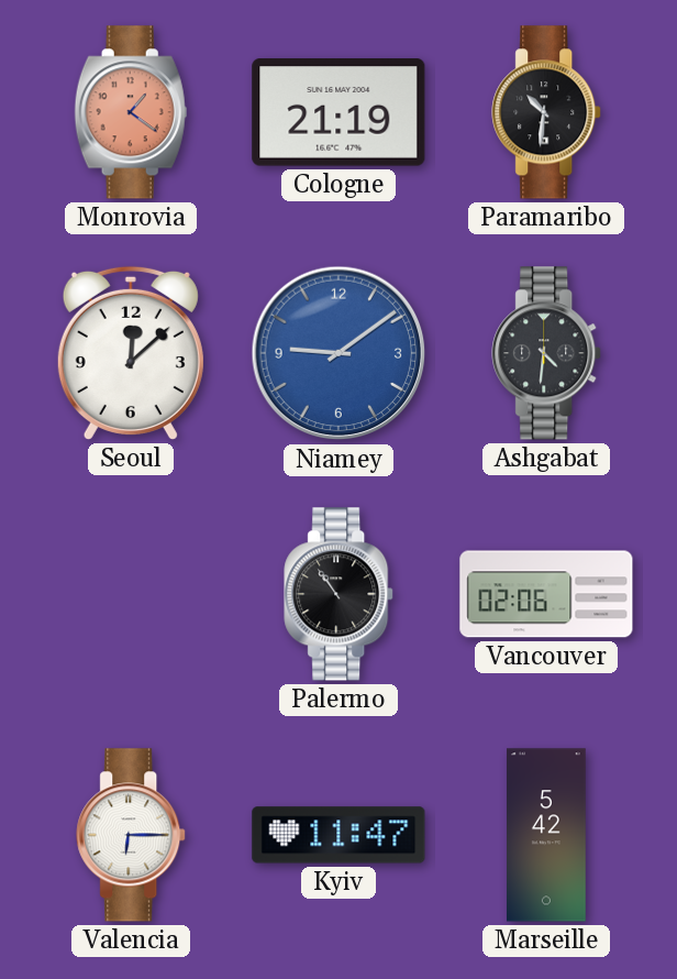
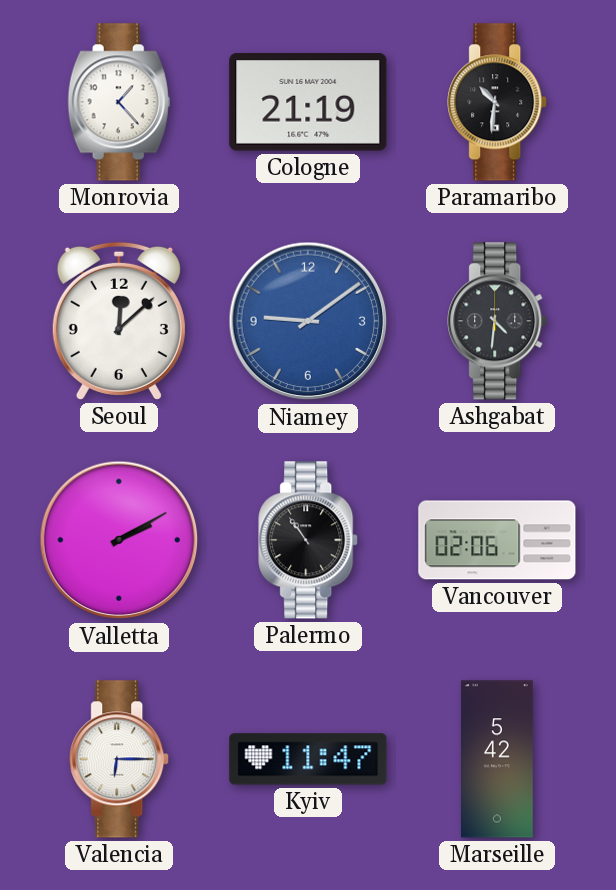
Monrovia: 1:21 -> 1:23 (119, 102)
Monrovia dial: salmon -> white (119, 102)
Valletta: none -> 2:10 (119, 540)
